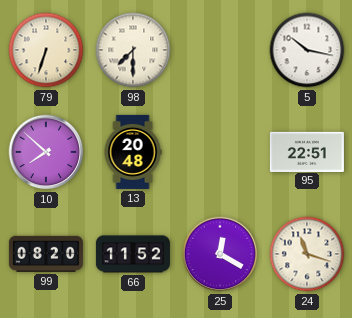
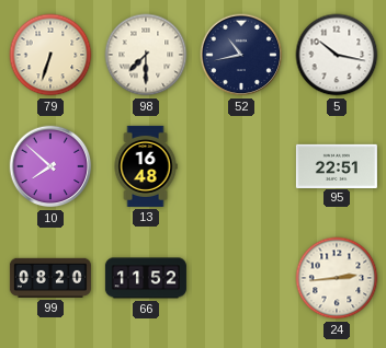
52: none -> 10:43 (241, 55)
13: 20:48 -> 16:48 (146, 166)
25: 12:20 -> none (220, 254)
24: 11:18 -> 2:44 (337, 278)
